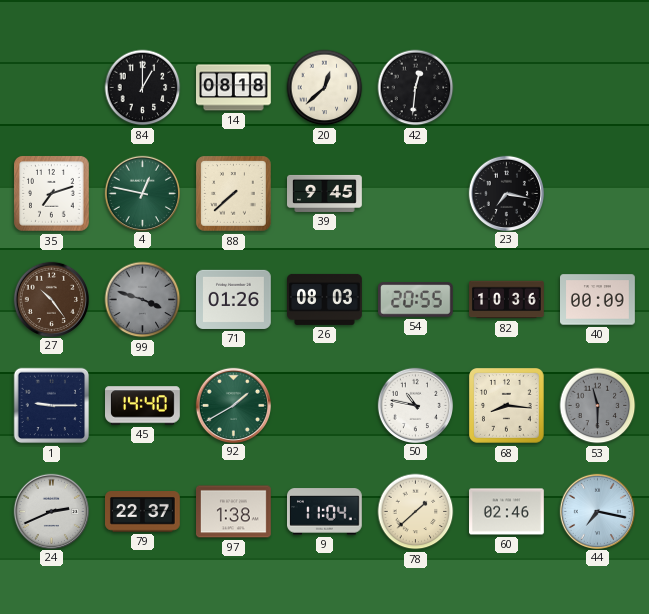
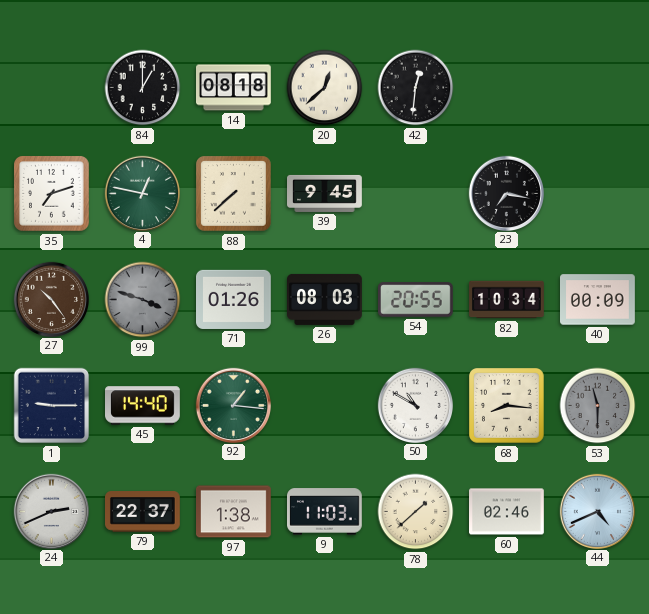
82: 10:36 -> 10:34 (507, 300)
92: 1:40 -> 1:16 (233, 405)
50: 10:47 -> 10:50 (415, 405)
9: 11:04 -> 11:03 (325, 512)
44: 7:17 -> 4:41 (597, 511)
